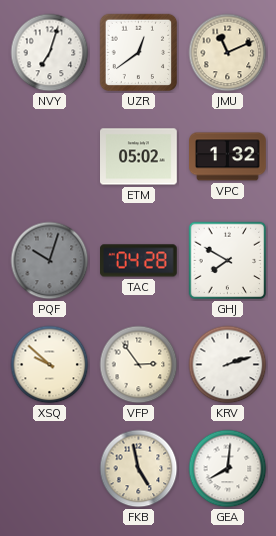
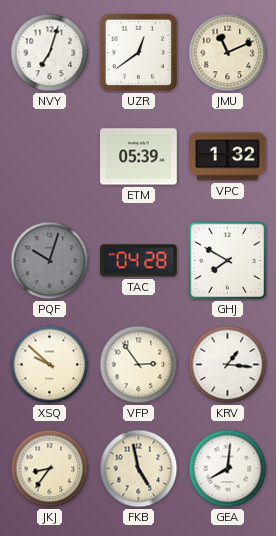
ETM: 05:02 -> 05:39 (139, 157)
KRV: 2:12 -> 1:16 (228, 365)
JKJ: none -> 8:36 (50, 469)
